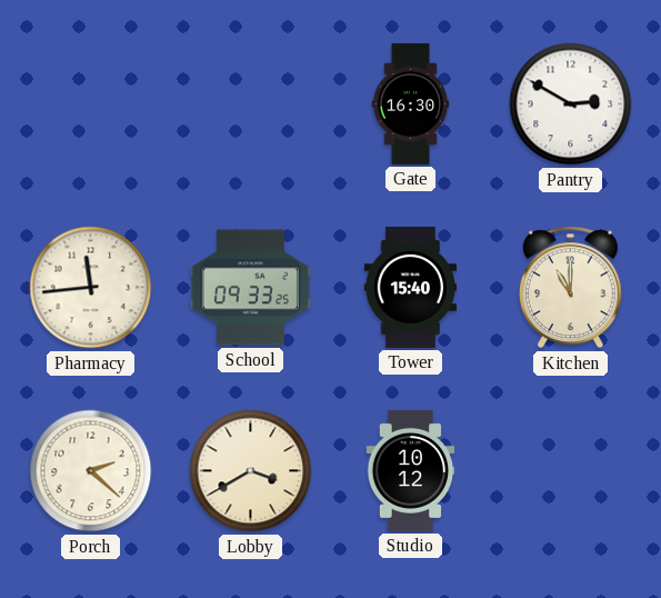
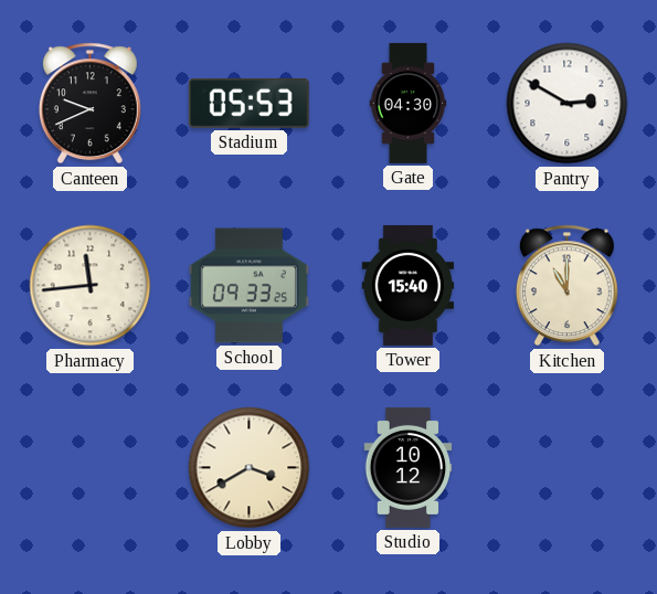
Canteen: none -> 9:41 (89, 104)
Stadium: none -> 05:53 (248, 103)
Gate: 16:30 -> 04:30 (409, 103)
Porch: 2:22 -> none (91, 471)
